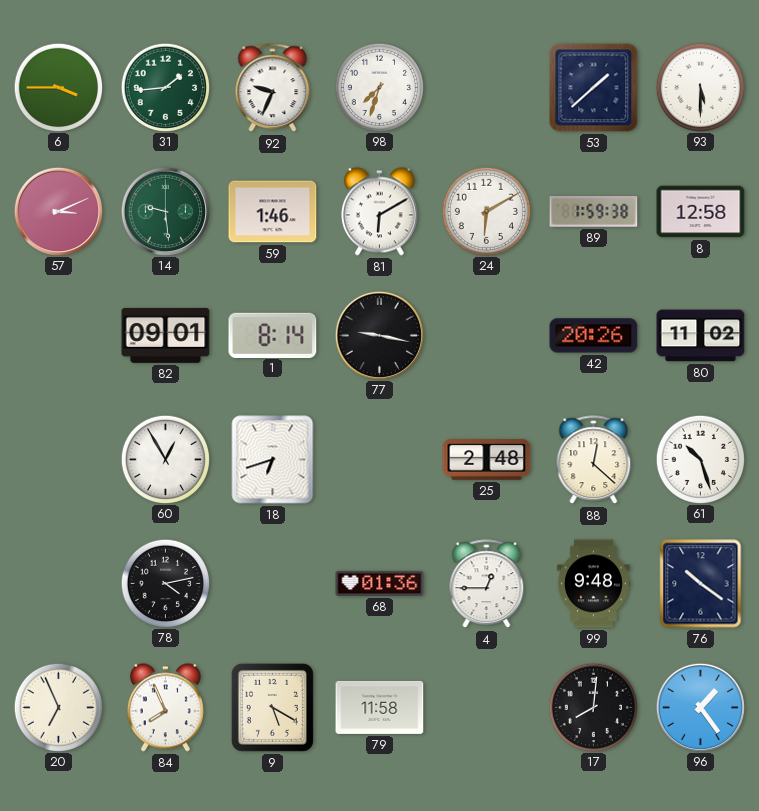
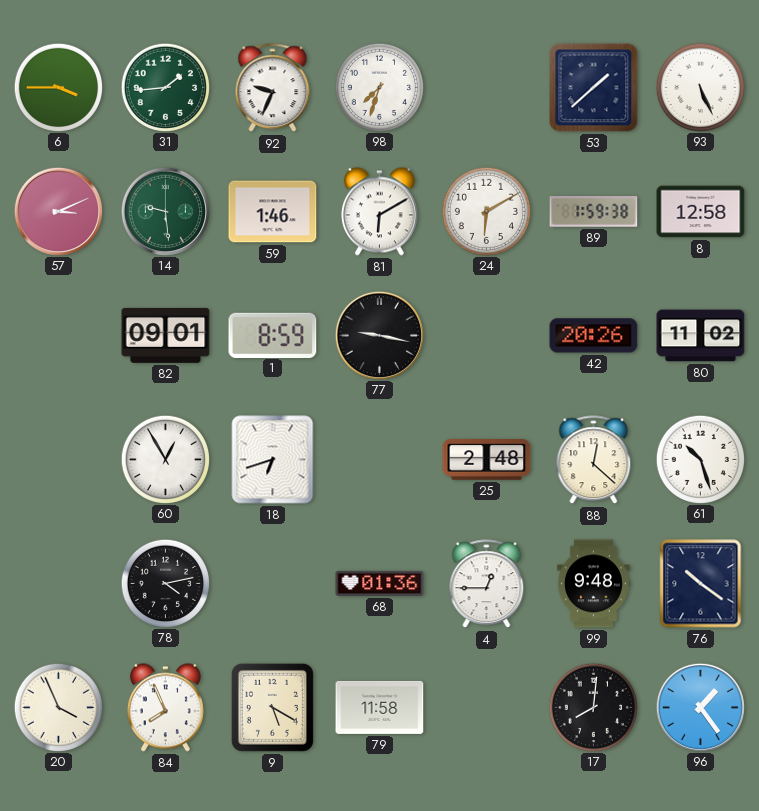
93: 5:30 -> 5:26 (700, 87)
1: 8:14 -> 8:59 (273, 335)
20: 6:56 -> 3:56 (58, 707)
